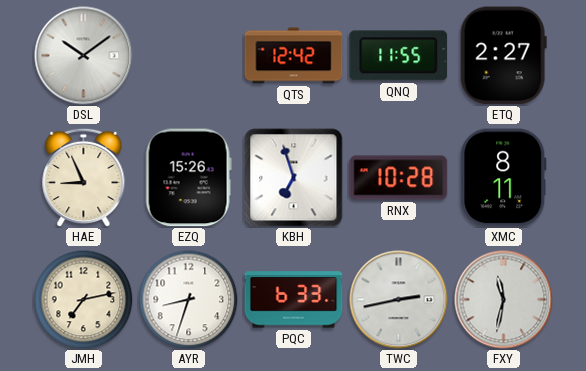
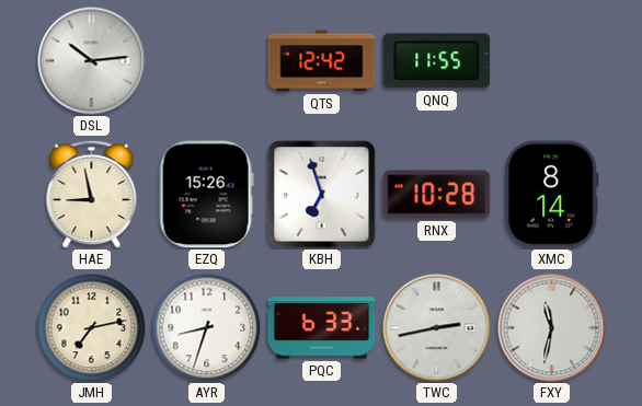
DSL: 10:09 -> 10:14 (92, 61)
ETQ: 2:27 -> none (503, 56)
HAE: 8:56 -> 8:58 (92, 194)
XMC: 8:11 -> 8:14 (552, 195)
